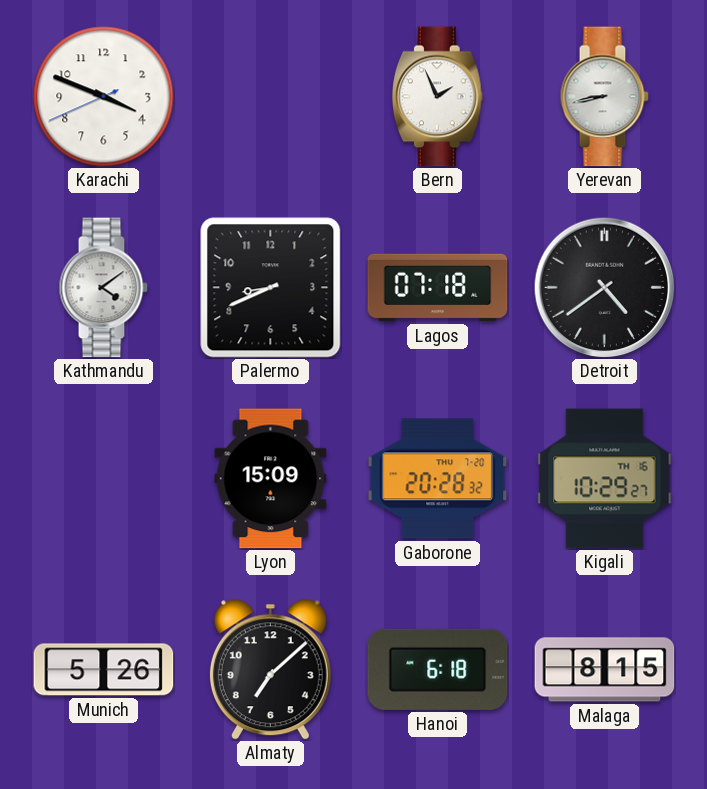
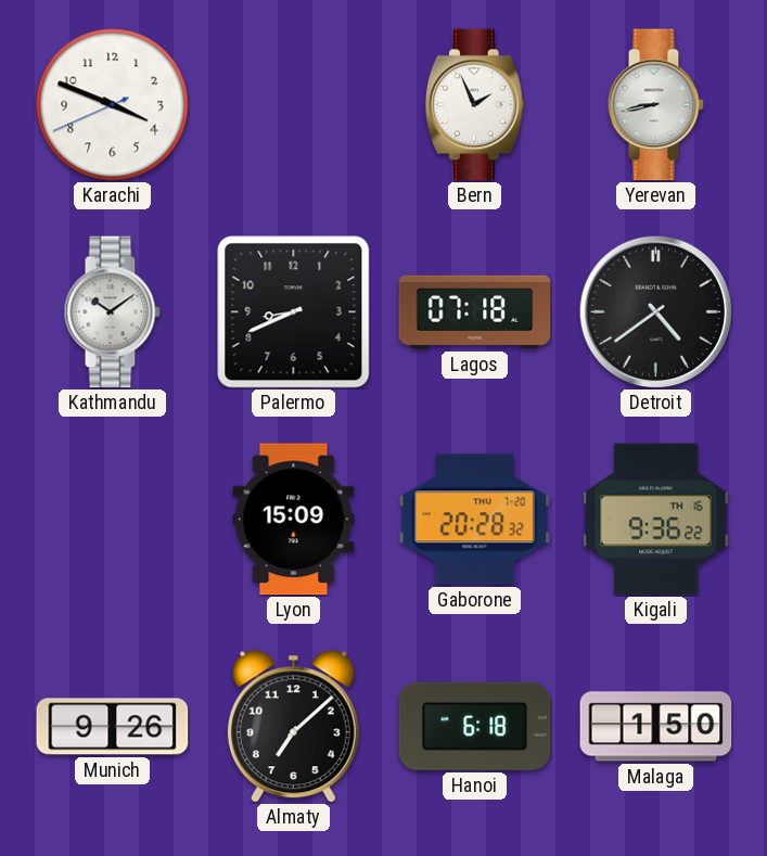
Kathmandu: 4:09 -> 10:09 (112, 312)
Kigali: 10:29 -> 9:36 (656, 520)
Munich: 5:26 -> 9:26 (113, 727)
Malaga: 8:15 -> 1:50 (656, 727)
